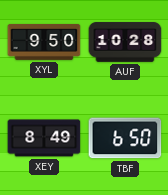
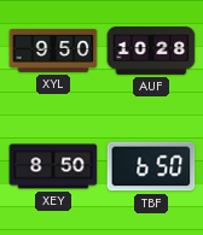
XEY: 8:49 -> 8:50 (53, 166)
